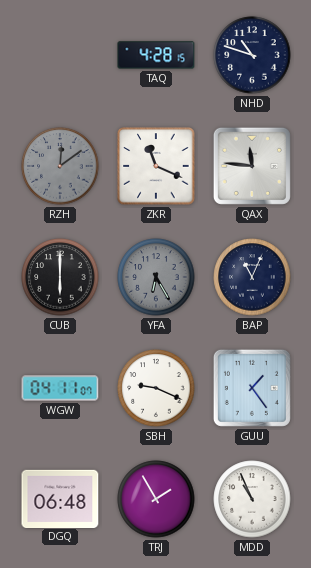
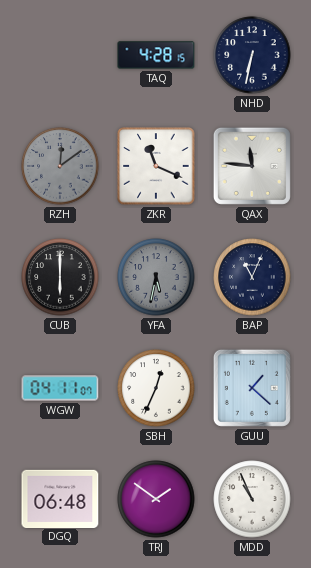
NHD: 10:48 -> 6:32 (252, 55)
YFA: 6:25 -> 5:32 (156, 277)
SBH: 9:19 -> 12:34 (156, 388)
GUU: 1:24 -> 1:22 (252, 388)
TRJ: 1:55 -> 1:51 (156, 499)
